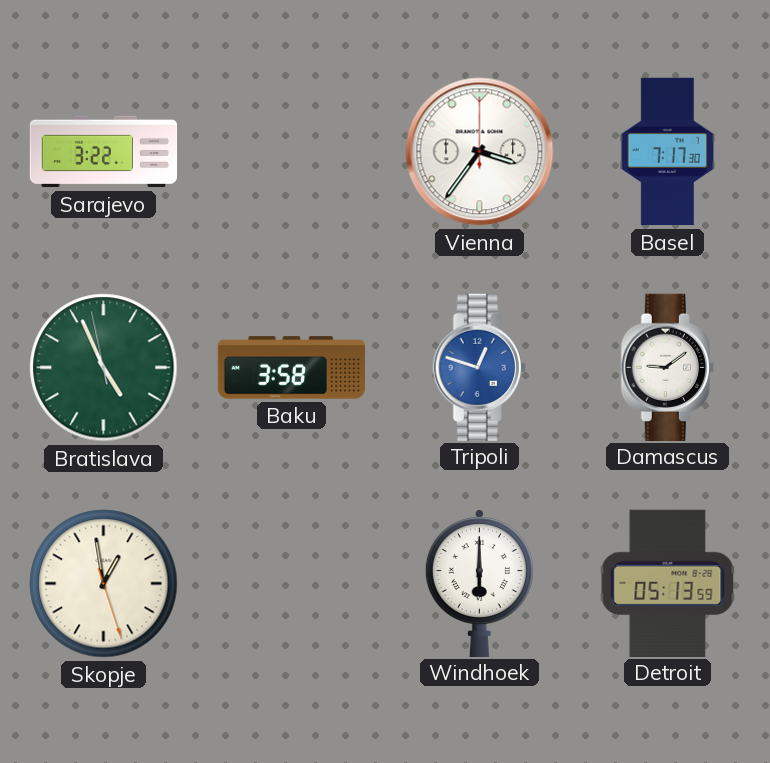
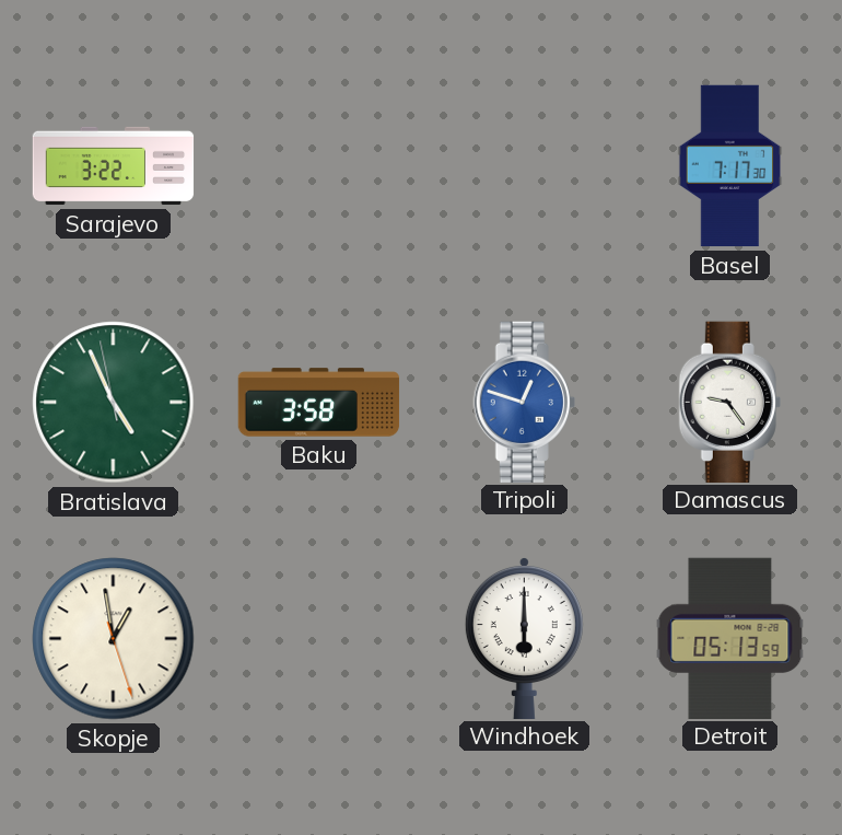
Vienna: 3:36 -> none (480, 152)
Damascus: 9:09 -> 9:24 (729, 402)
